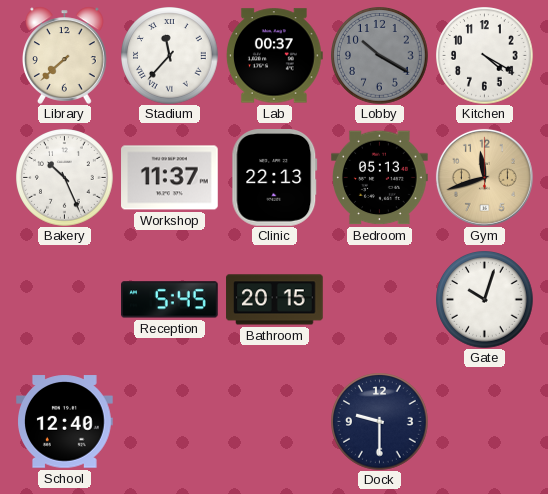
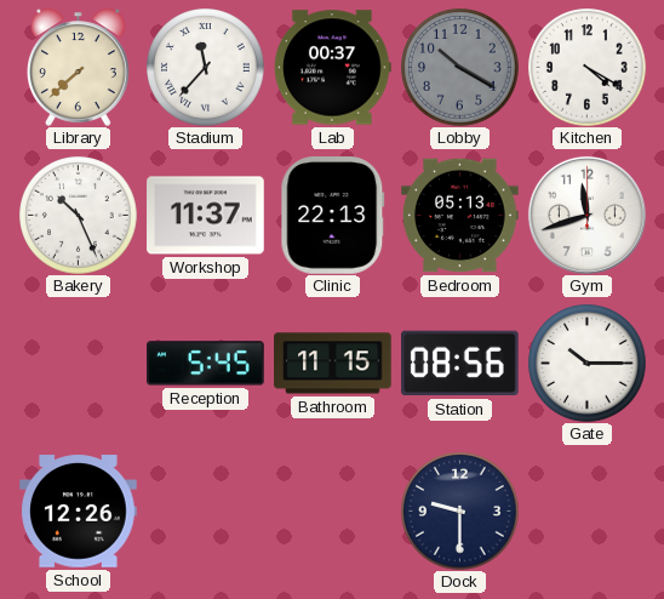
Gym dial: champagne -> white (586, 215)
Bathroom: 20:15 -> 11:15 (333, 364)
Station: none -> 08:56 (460, 364)
Gate: 10:03 -> 10:15 (588, 364)
School: 12:40 -> 12:26 (79, 512)
